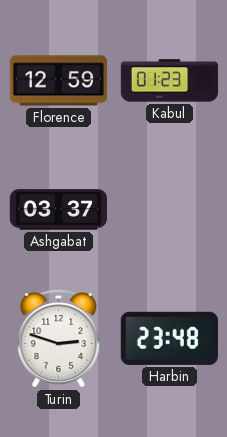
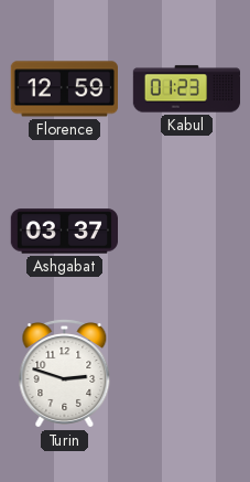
Harbin: 23:48 -> none (169, 338)
